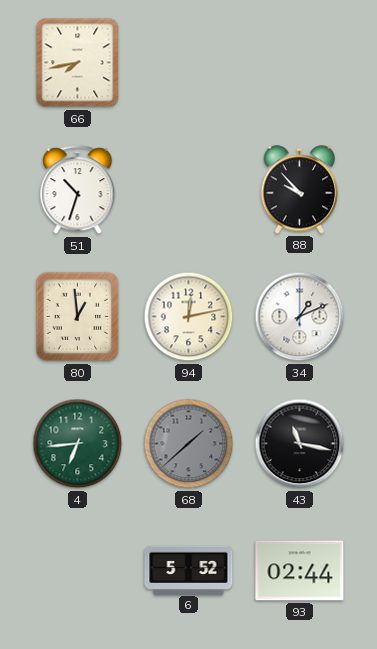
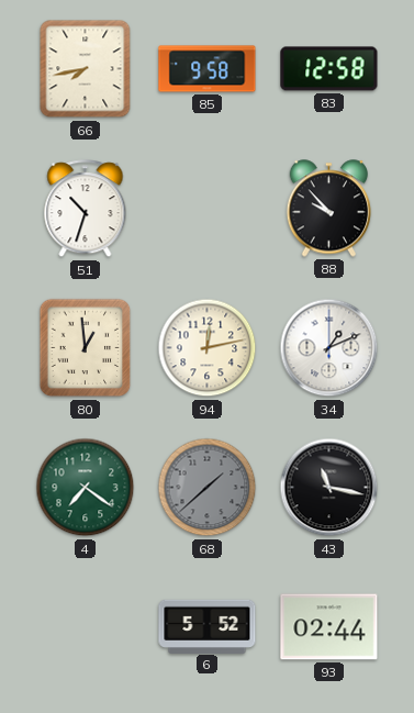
85: none -> 9:58 (208, 69)
83: none -> 12:58 (329, 69)
4: 6:44 -> 7:21 (86, 488)
